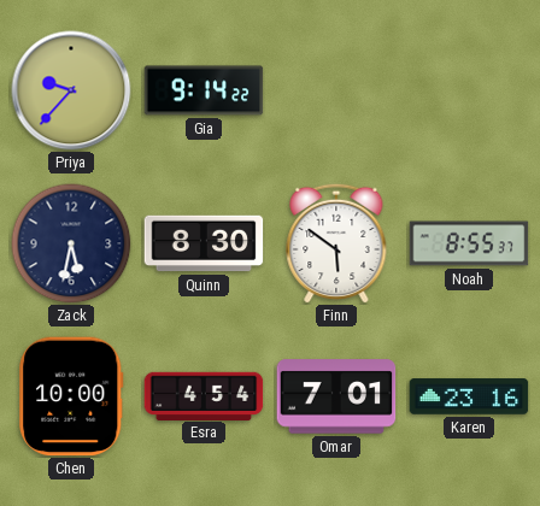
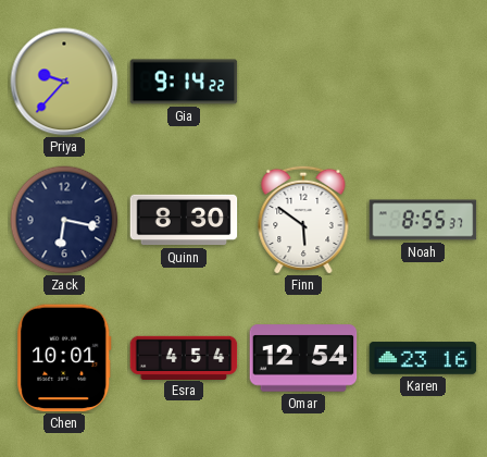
Zack: 5:32 -> 6:17 (64, 220)
Chen: 10:00 -> 10:01 (64, 358)
Omar: 7:01 -> 12:54 (303, 358)
